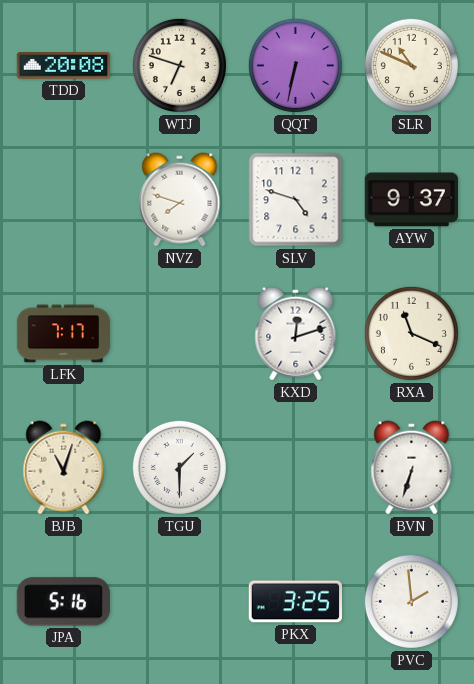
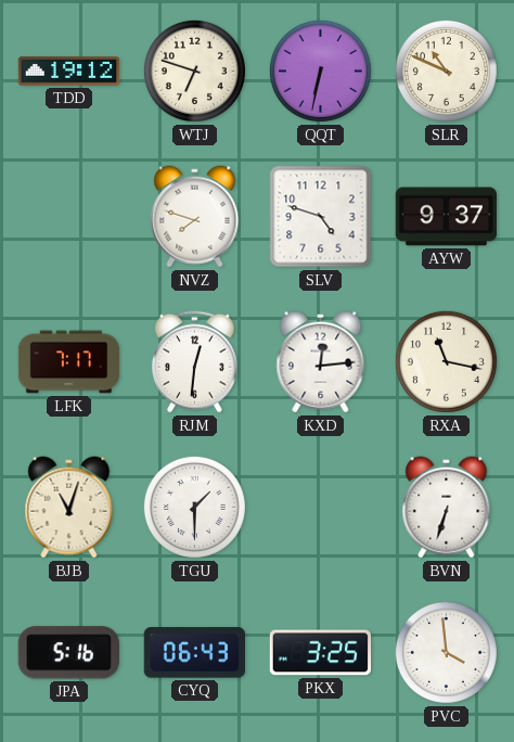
TDD: 20:08 -> 19:12 (69, 72)
RJM: none -> 12:31 (194, 362)
KXD: 12:12 -> 12:14 (321, 362)
RXA: 11:19 -> 11:17 (446, 361)
CYQ: none -> 06:43 (194, 653)
PVC: 1:59 -> 3:59 (446, 652)
